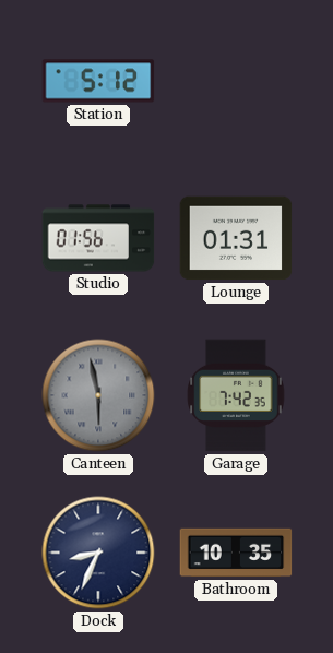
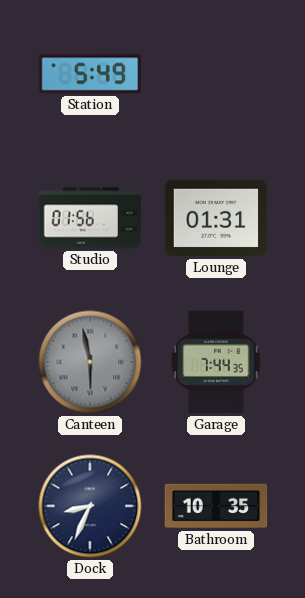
Station: 5:12 -> 5:49 (90, 74)
Garage: 7:42 -> 7:44 (216, 362)
